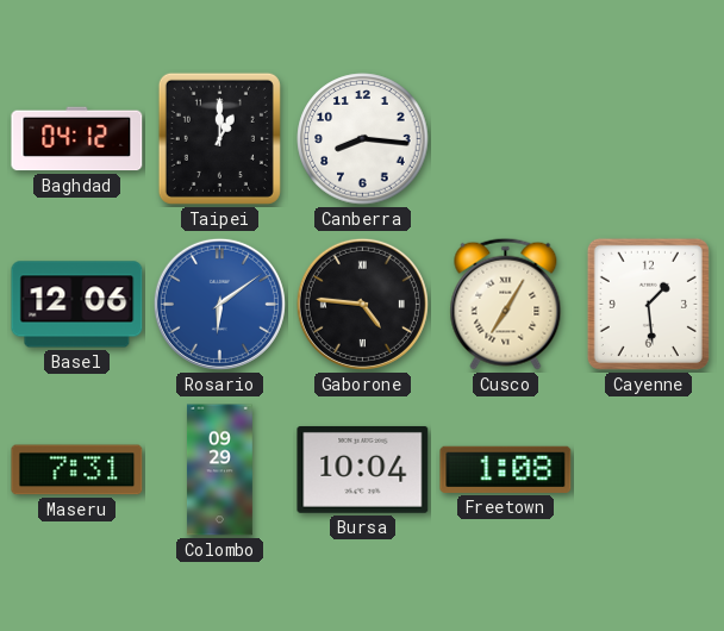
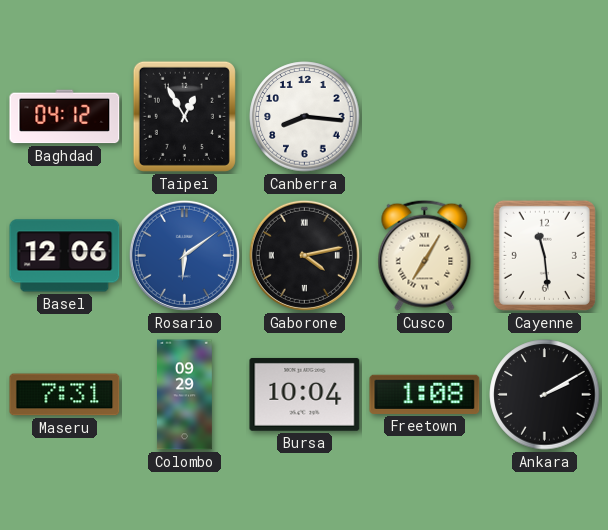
Taipei: 1:00 -> 12:55 (184, 116)
Gaborone: 4:46 -> 4:13 (304, 255)
Cayenne: 1:29 -> 11:29 (544, 255)
Ankara: none -> 2:10 (545, 395)
